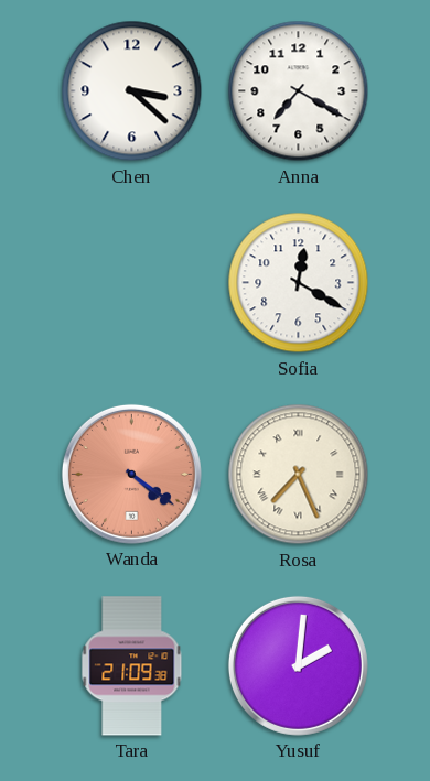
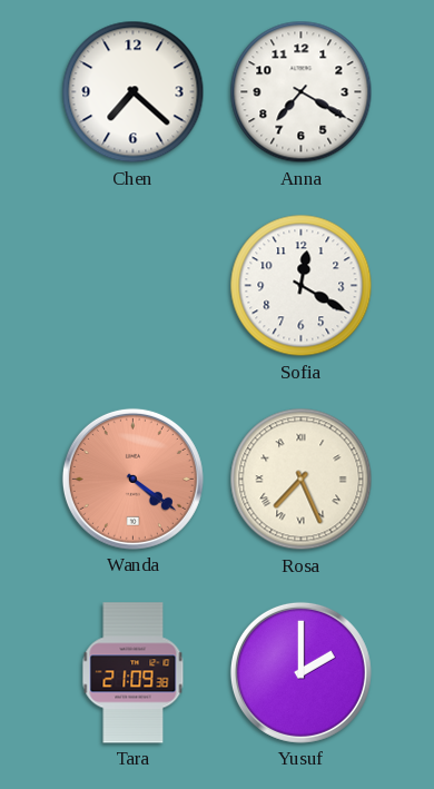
Chen: 3:22 -> 7:22 (134, 92)
Yusuf: 2:01 -> 2:00 (300, 672)
